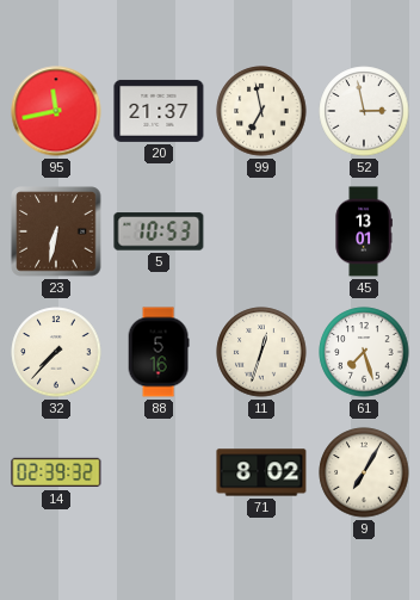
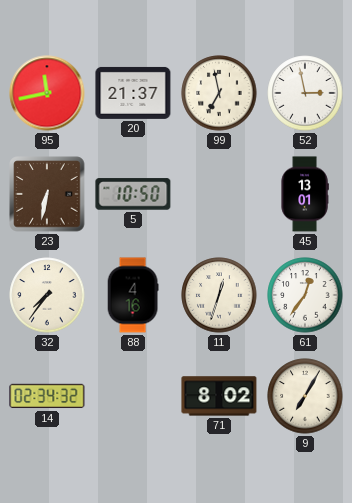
5: 10:53 -> 10:50 (133, 194)
32: 7:37 -> 7:36 (47, 295)
88: 5:16 -> 4:16 (133, 295)
61: 7:27 -> 12:36 (305, 295)
14: 02:39 -> 02:34 (47, 396)
